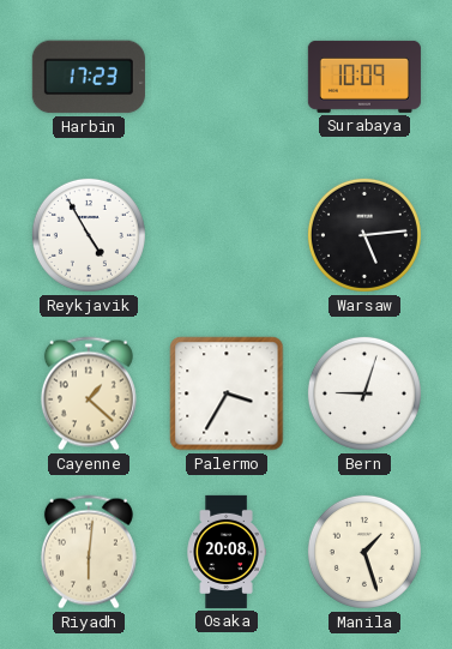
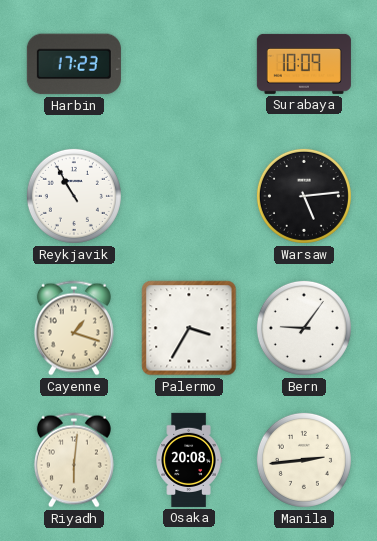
Reykjavik: 4:55 -> 10:55 (74, 196)
Cayenne: 1:22 -> 1:18 (74, 328)
Bern: 9:03 -> 9:06 (304, 328)
Manila: 1:27 -> 2:44 (304, 460)
